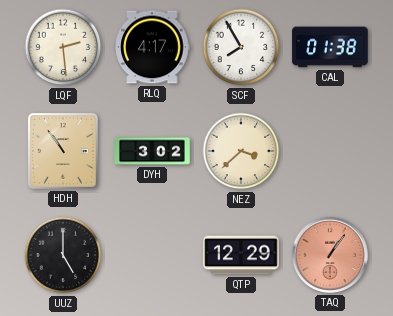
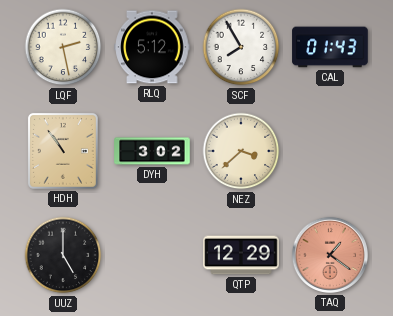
LQF: 2:29 -> 2:28 (63, 47)
RLQ: 4:17 -> 5:12 (152, 47)
CAL: 01:38 -> 01:43 (330, 47)
TAQ: 1:06 -> 1:21 (330, 255)
